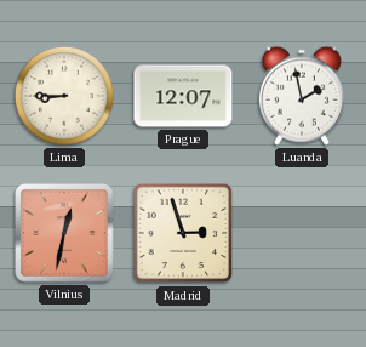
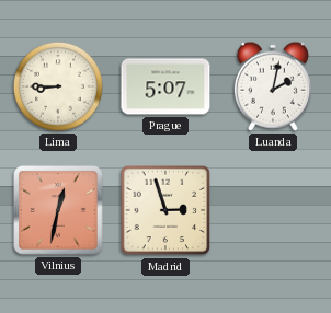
Prague: 12:07 -> 5:07 (165, 86)
Luanda: 1:58 -> 2:02 (273, 86)
